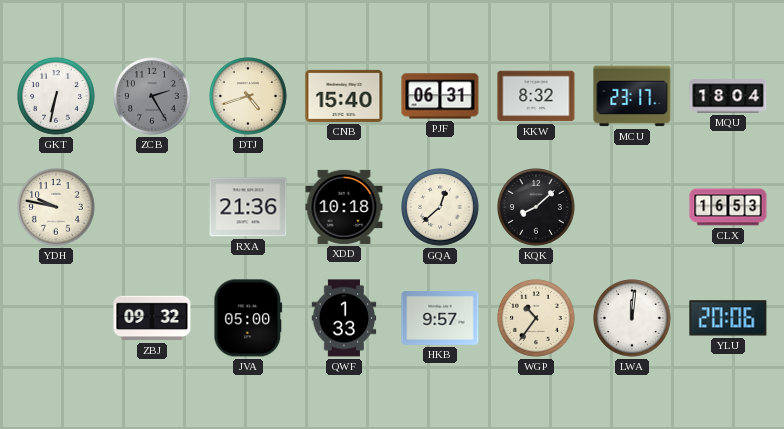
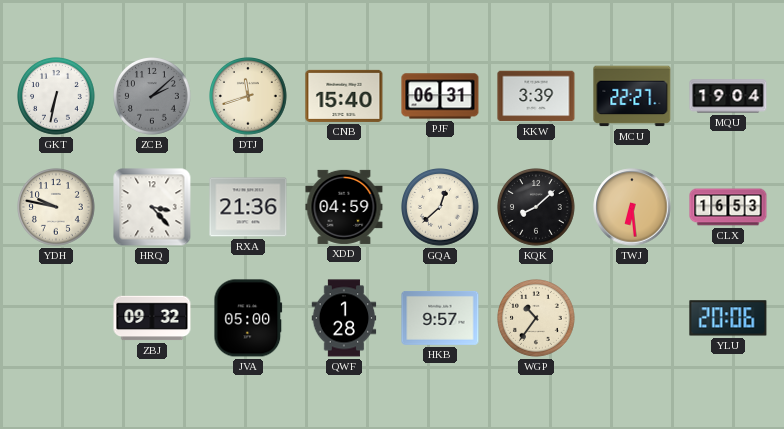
ZCB: 2:25 -> 2:08 (153, 97)
DTJ: 4:42 -> 11:42 (249, 97)
KKW: 8:32 -> 3:39 (536, 96)
MCU: 23:17 -> 22:27 (632, 96)
MQU: 18:04 -> 19:04 (728, 96)
HRQ: none -> 3:23 (152, 207)
XDD: 10:18 -> 04:59 (344, 207)
TWJ: none -> 6:29 (632, 207)
QWF: 1:33 -> 1:28 (344, 318)
LWA: 12:01 -> none (633, 319)
